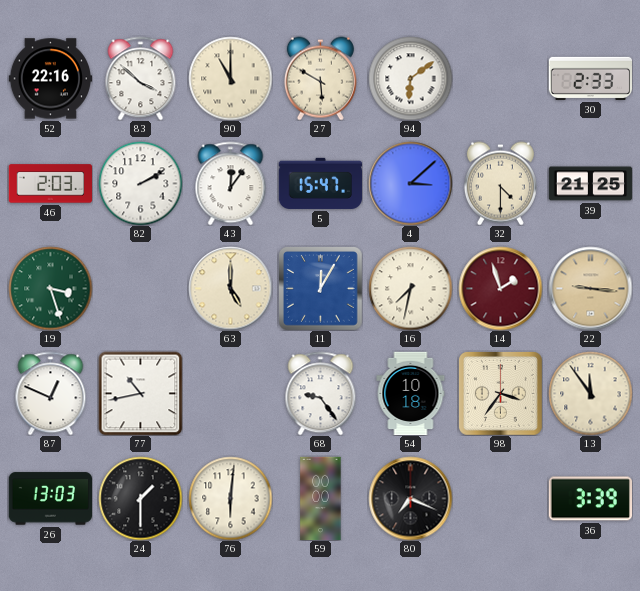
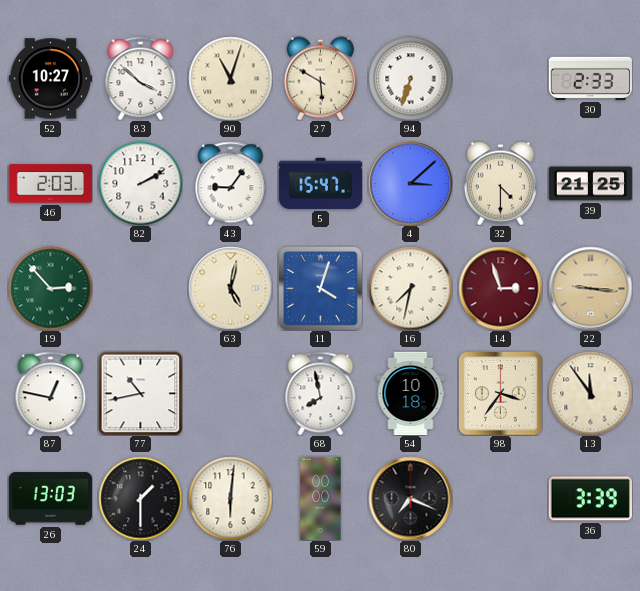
52: 22:16 -> 10:27 (50, 79)
90: 11:00 -> 11:03 (230, 78)
94: 6:09 -> 6:33 (410, 78)
43: 12:06 -> 9:06 (231, 183)
19: 3:27 -> 2:53 (50, 288)
63: 5:00 -> 5:02 (230, 288)
11: 12:05 -> 4:03 (321, 289)
14: 1:57 -> 2:57 (500, 288)
87: 12:49 -> 12:47 (51, 393)
68: 9:24 -> 7:58 (321, 393)
